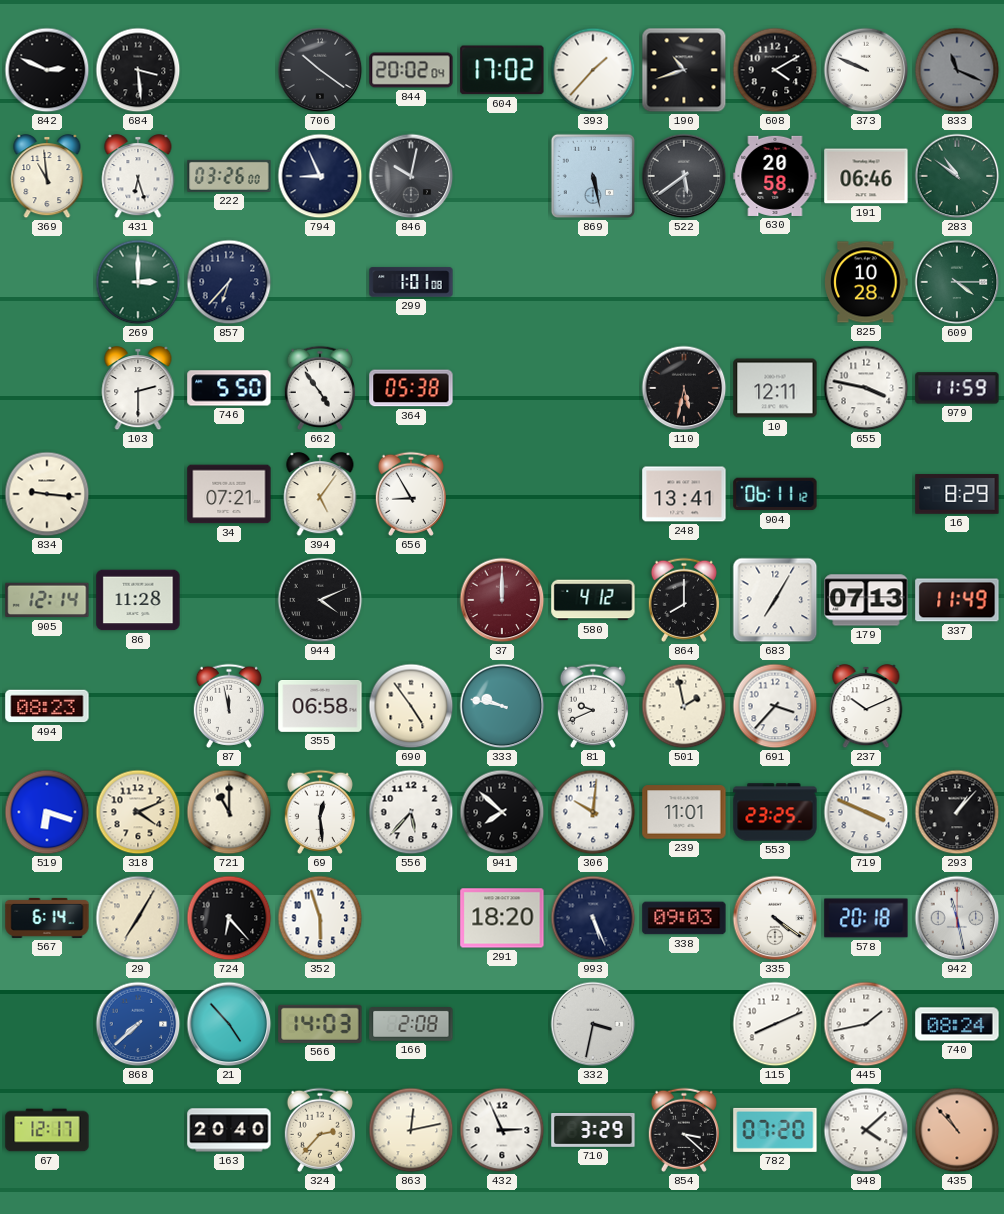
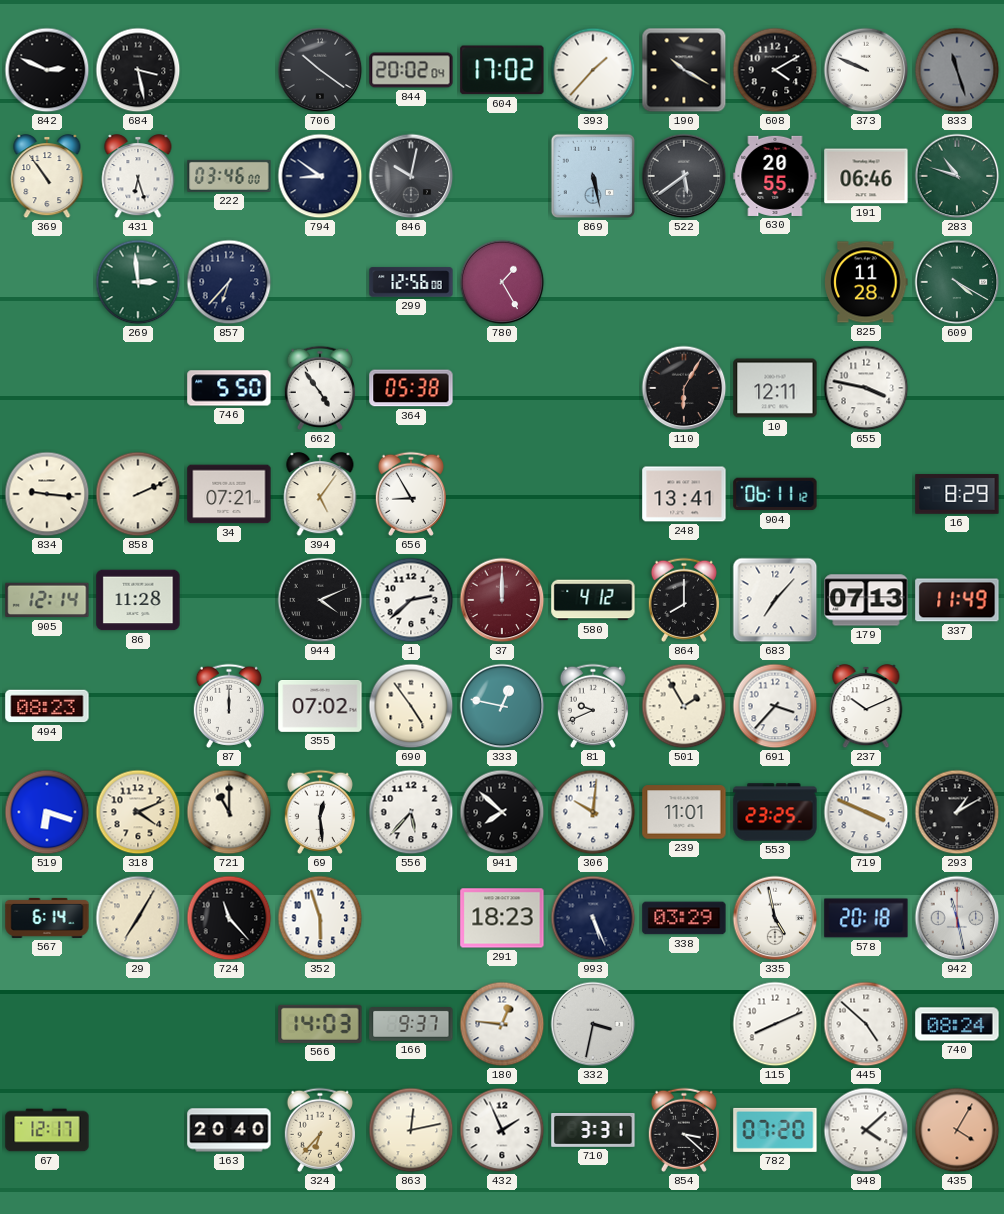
684: 3:29 -> 3:28 (138, 70)
190: 10:42 -> 10:20 (684, 70)
833: 11:19 -> 11:27 (957, 70)
369: 10:59 -> 10:54 (47, 177)
222: 03:26 -> 03:46 (229, 176)
794: 8:56 -> 8:51 (320, 176)
630: 20:58 -> 20:55 (775, 176)
283: 10:51 -> 10:48 (957, 176)
269: 3:00 -> 2:59 (138, 282)
299: 1:01 -> 12:56 (411, 282)
780: none -> 1:25 (502, 282)
825: 10:28 -> 11:28 (866, 282)
609: 4:15 -> 4:20 (957, 282)
103: 2:30 -> none (138, 389)
110: 5:32 -> 6:05 (684, 388)
979: 11:59 -> none (957, 388)
858: none -> 2:11 (138, 494)
1: none -> 2:38 (411, 600)
683: 7:05 -> 7:07 (775, 600)
87: 11:58 -> 12:00 (229, 706)
355: 06:58 -> 07:02 (320, 707)
333: 9:47 -> 12:47 (502, 706)
501: 1:58 -> 1:55 (684, 706)
293: 1:07 -> 1:10 (957, 812)
724: 6:23 -> 11:23 (229, 918)
291: 18:20 -> 18:23 (502, 918)
338: 09:03 -> 03:29 (684, 918)
335: 4:21 -> 4:58 (775, 918)
868: 7:38 -> none (138, 1024)
21: 4:53 -> none (229, 1024)
166: 2:08 -> 9:37 (411, 1025)
180: none -> 12:46 (502, 1024)
445: 1:43 -> 4:52 (866, 1024)
324: 2:37 -> 6:37 (320, 1130)
432: 2:56 -> 1:56 (502, 1130)
710: 3:29 -> 3:31 (593, 1131)
435: 10:53 -> 4:05 (957, 1130)
